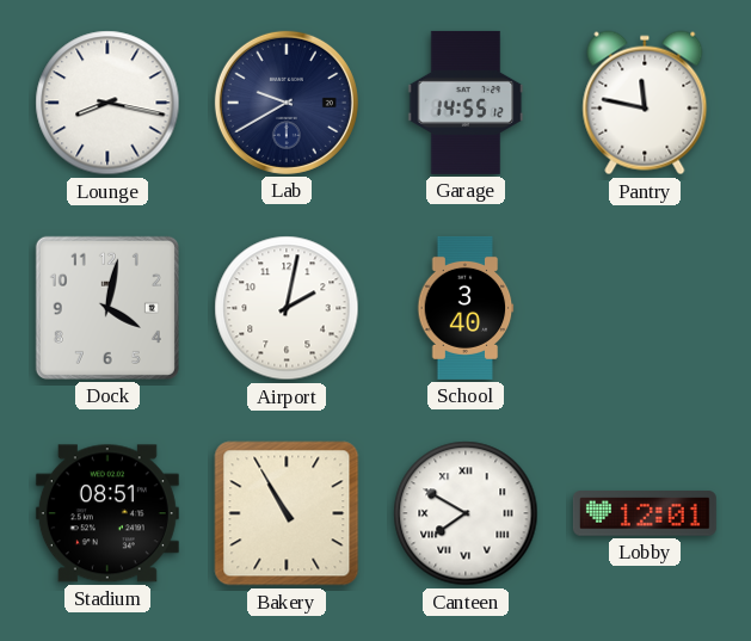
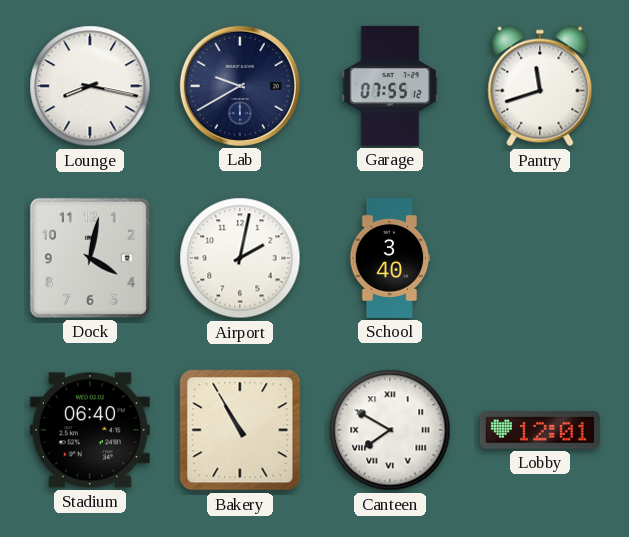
Garage: 14:55 -> 07:55 (390, 86)
Pantry: 11:47 -> 11:42 (540, 86)
Stadium: 08:51 -> 06:40 (90, 430)
